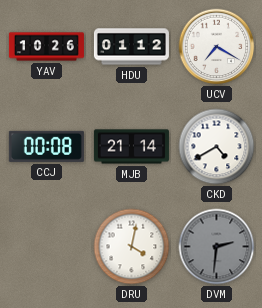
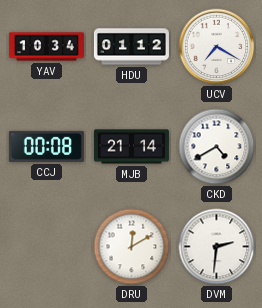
YAV: 10:26 -> 10:34 (46, 47)
DRU: 4:02 -> 12:10 (132, 247)
DVM dial: grey -> white (217, 247)
